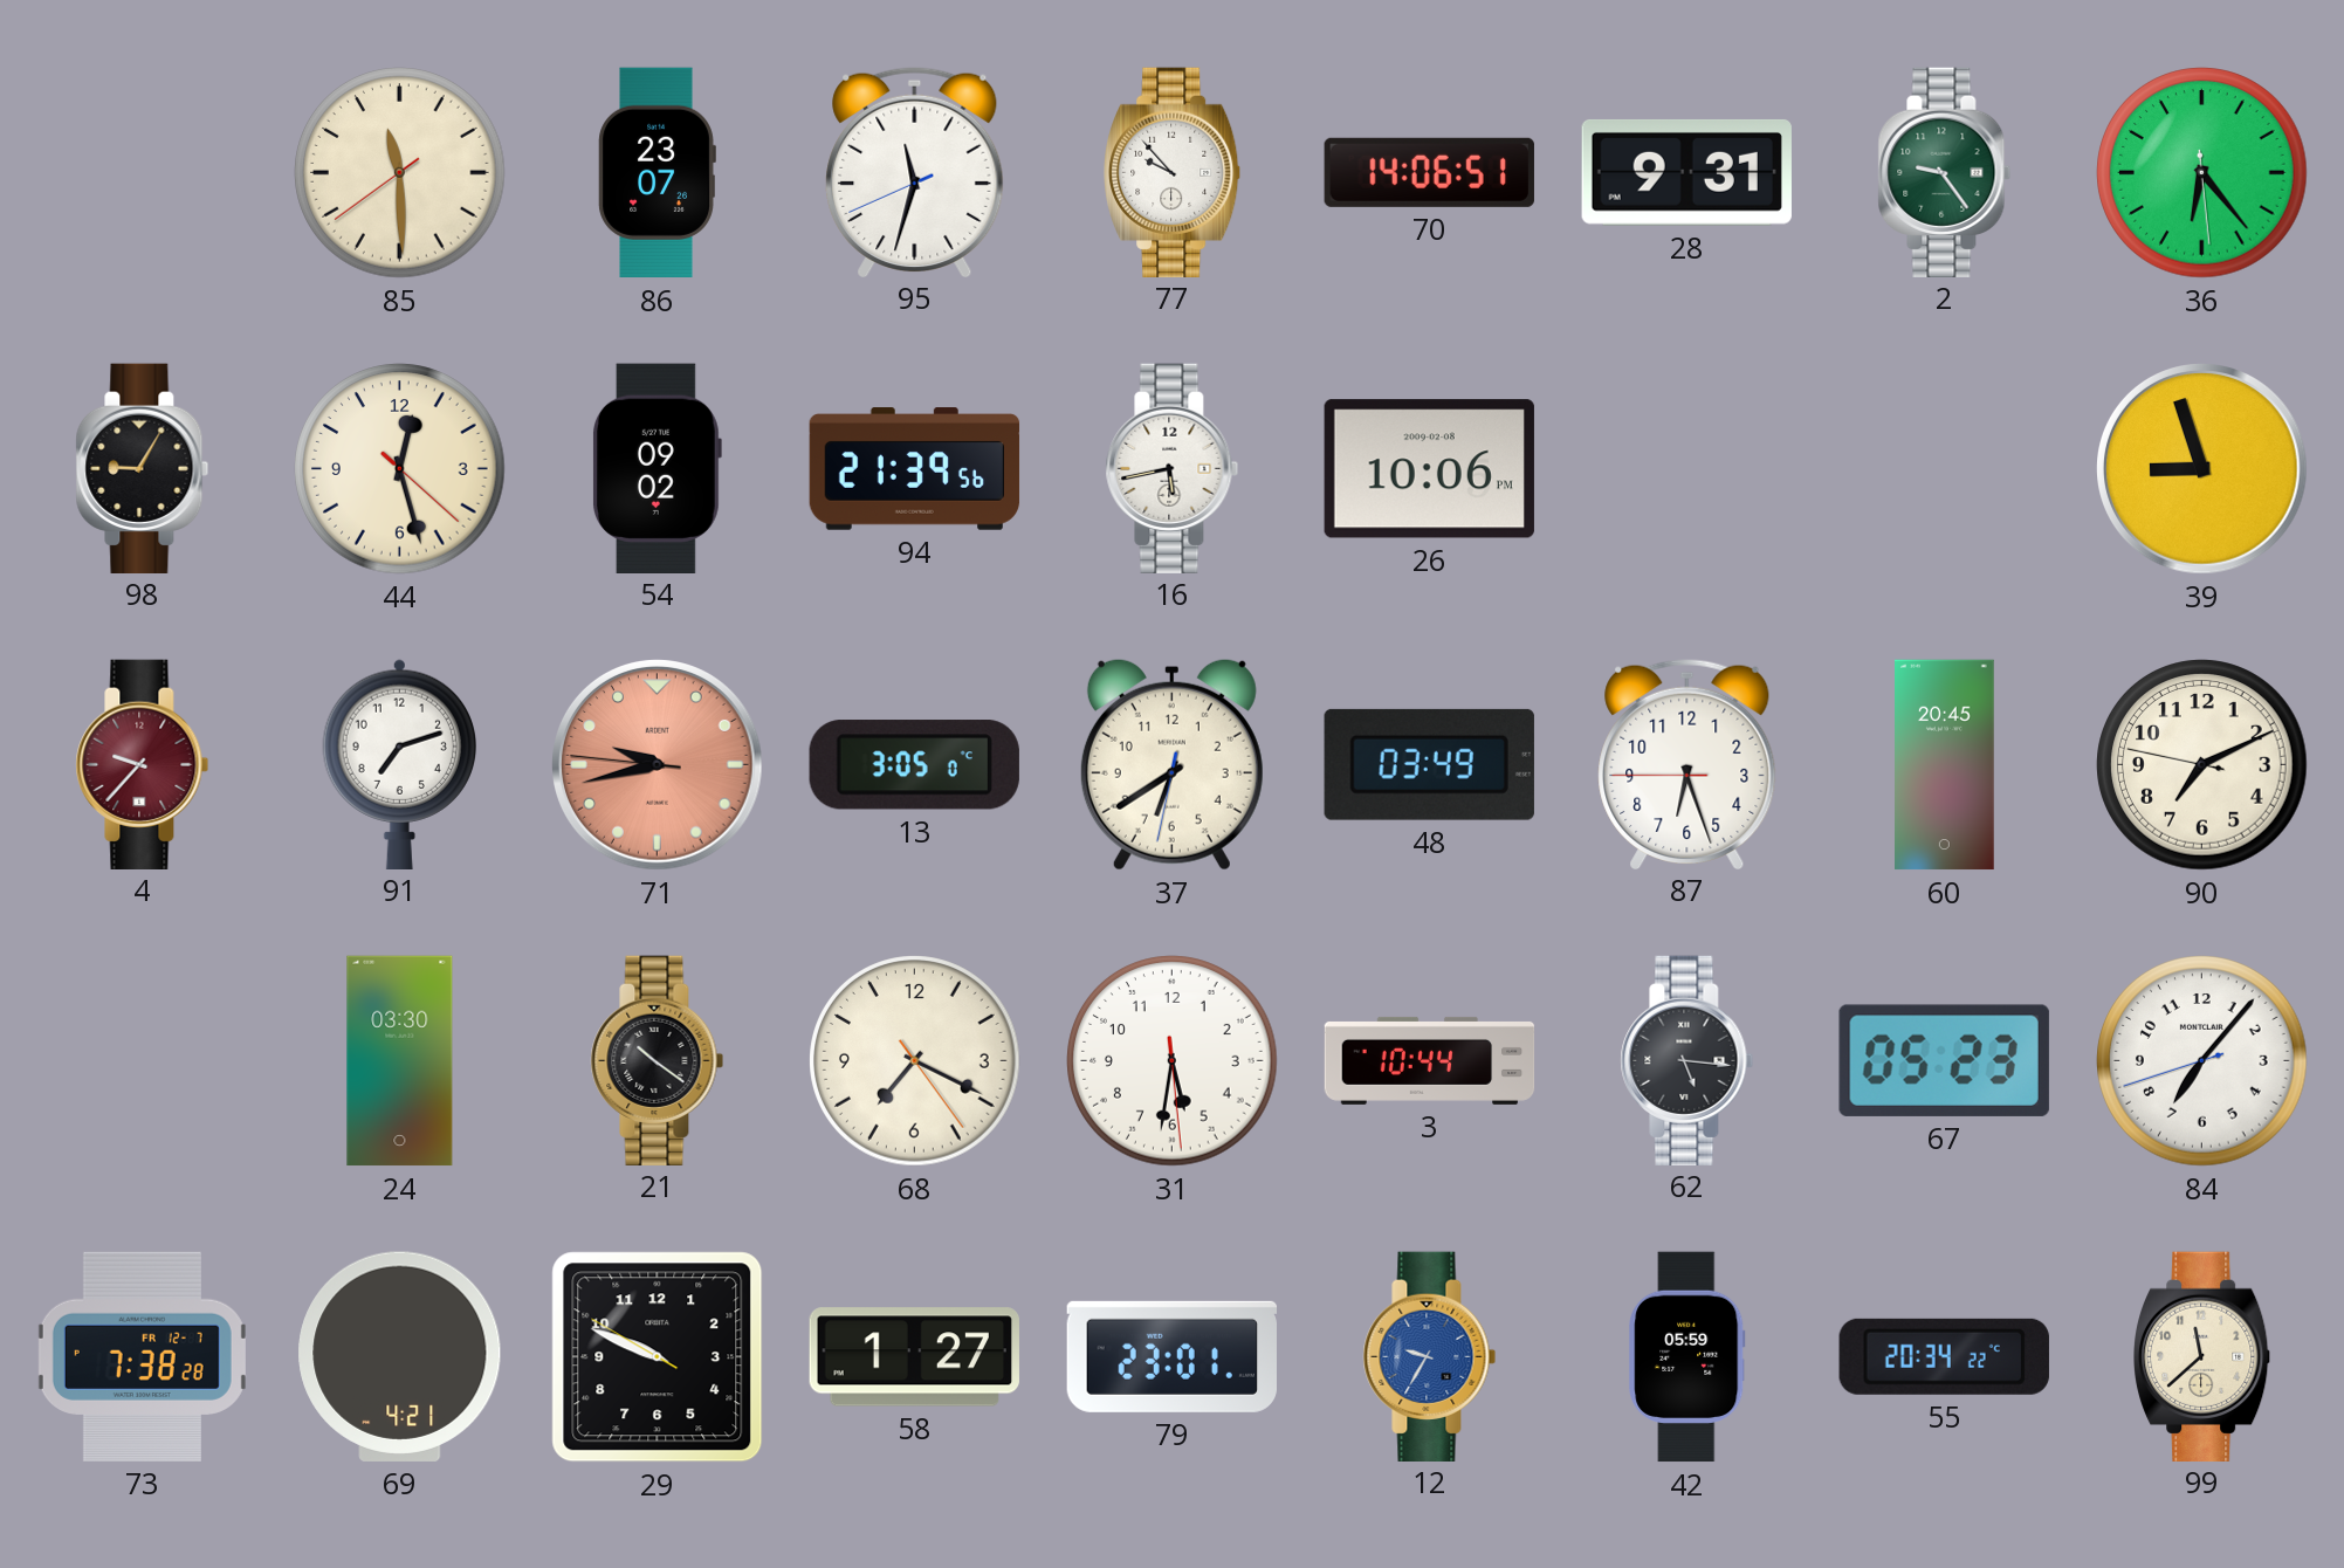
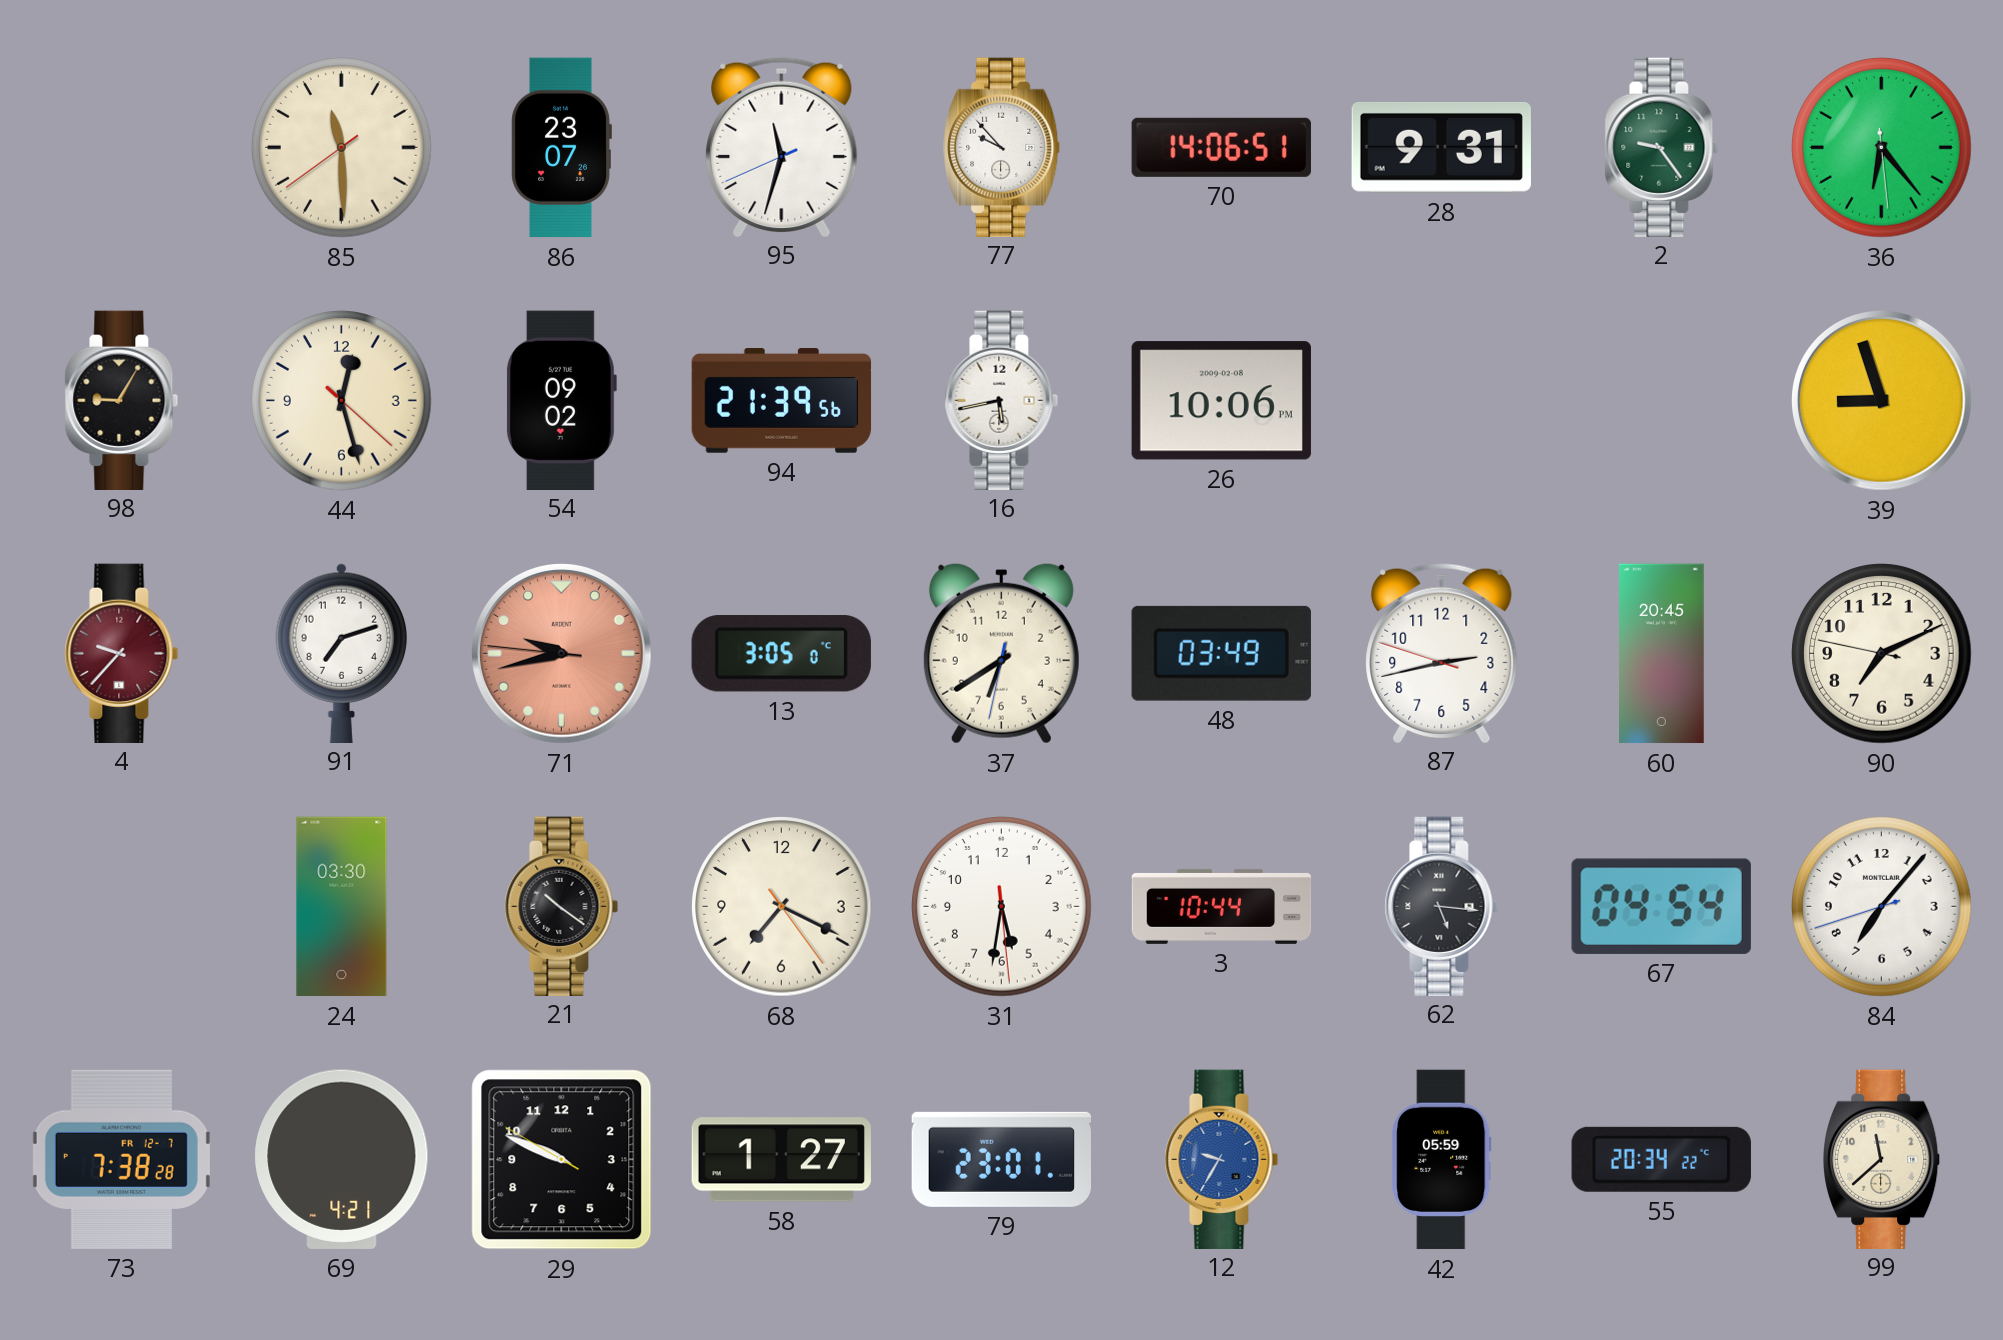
87: 6:26 -> 2:42 (1442, 652)
67: 05:23 -> 04:54 (1661, 906)
